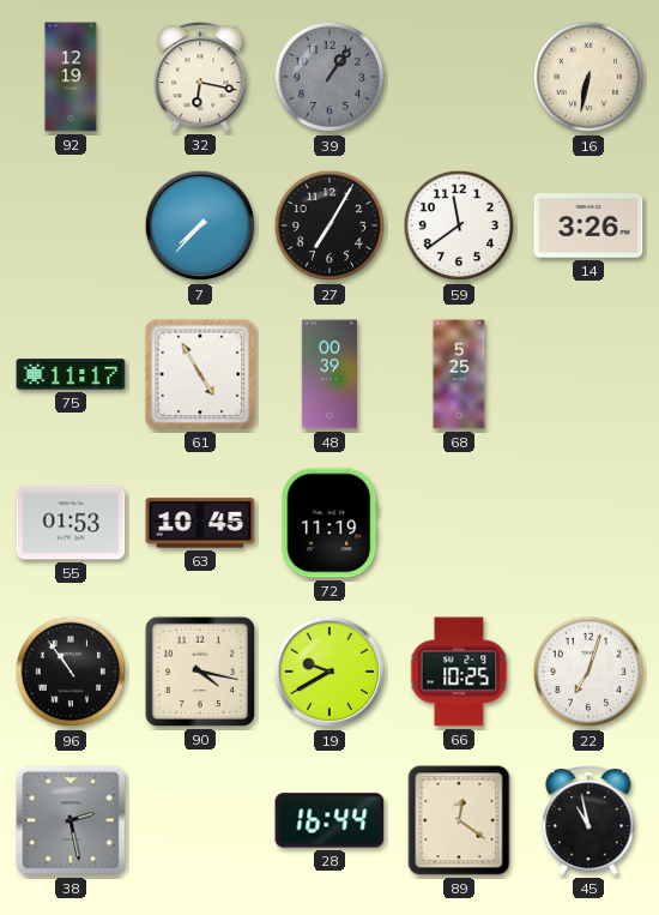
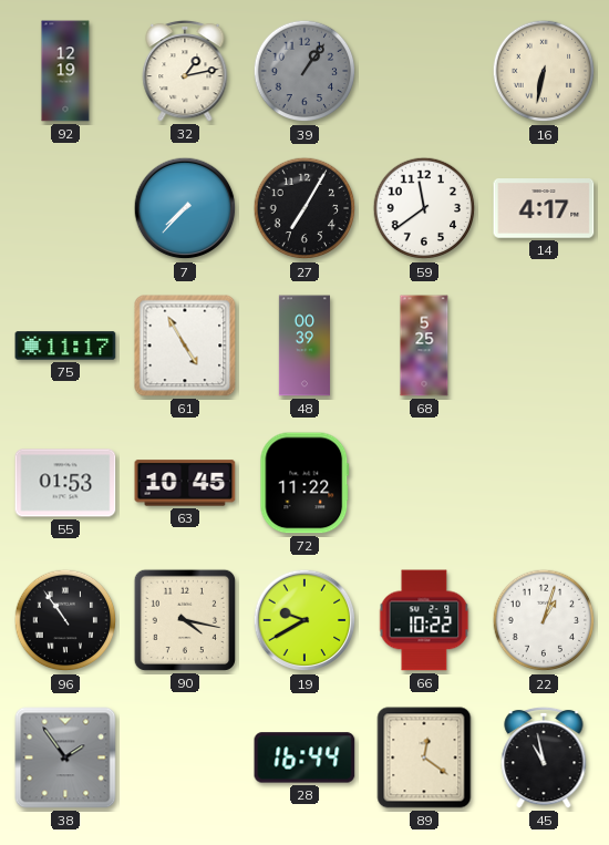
32: 6:17 -> 1:13 (185, 71)
14: 3:26 -> 4:17 (544, 208)
72: 11:19 -> 11:22 (304, 483)
66: 10:25 -> 10:22 (424, 620)
22: 7:03 -> 1:03 (544, 620)
38: 2:28 -> 1:54 (65, 758)
